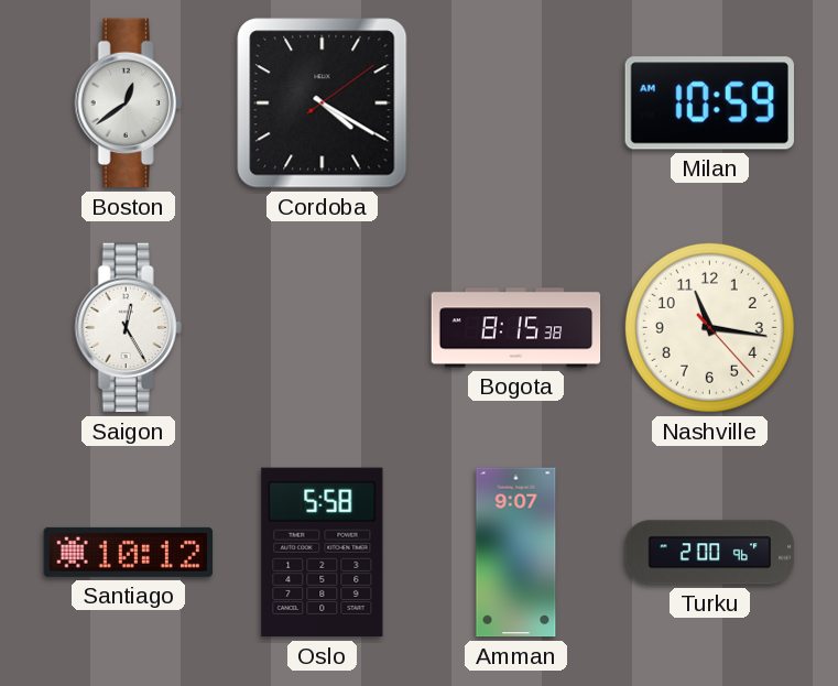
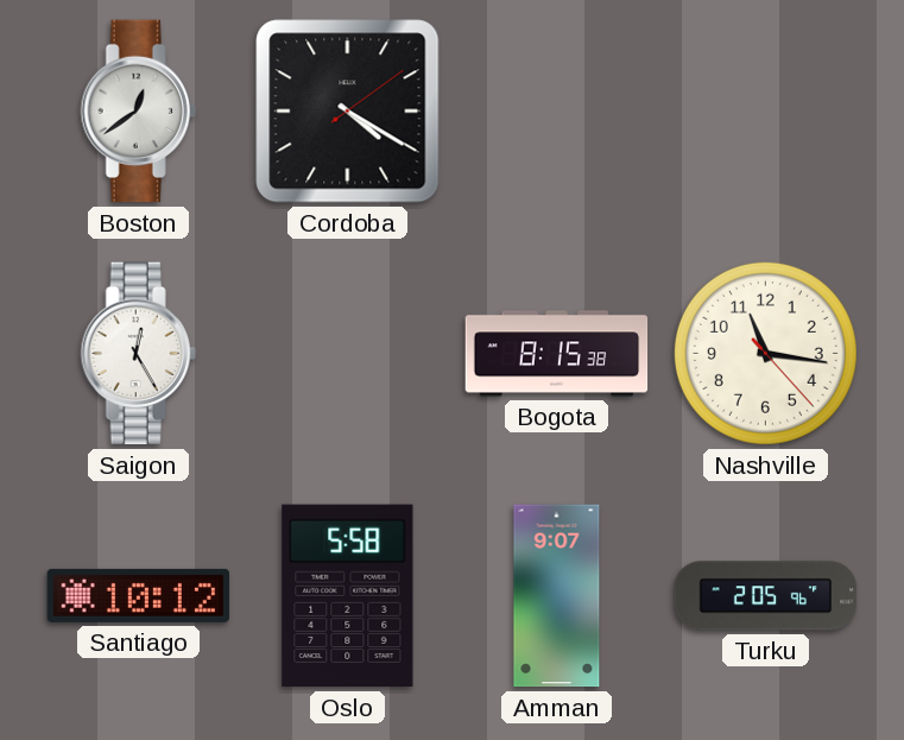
Milan: 10:59 -> none (709, 104)
Turku: 2:00 -> 2:05 (766, 596)
